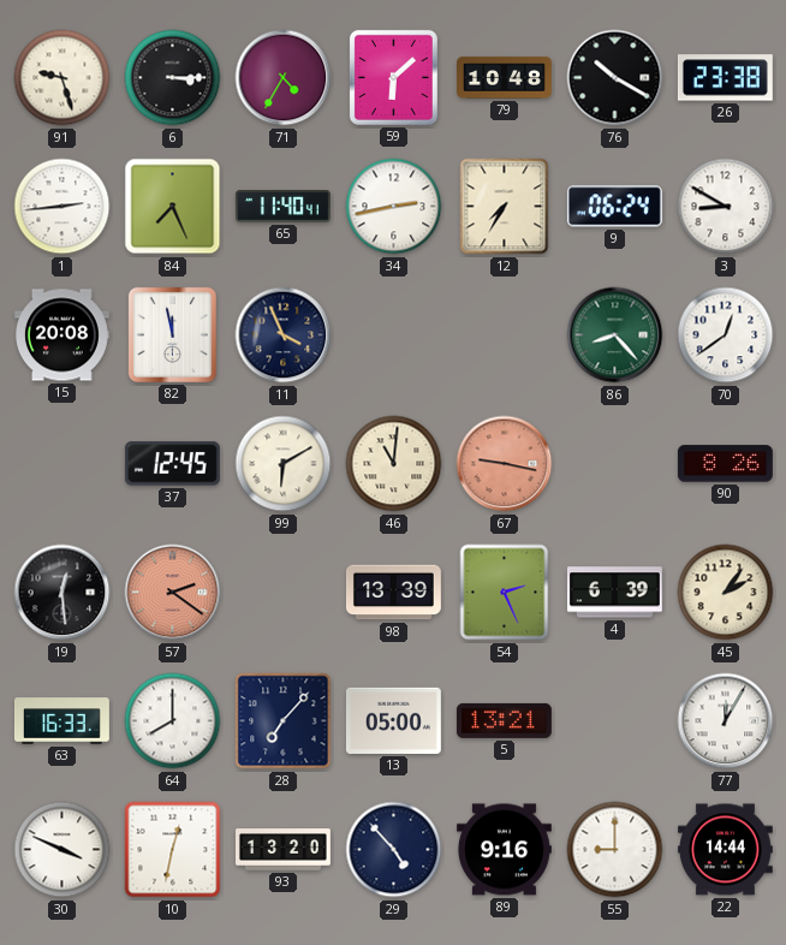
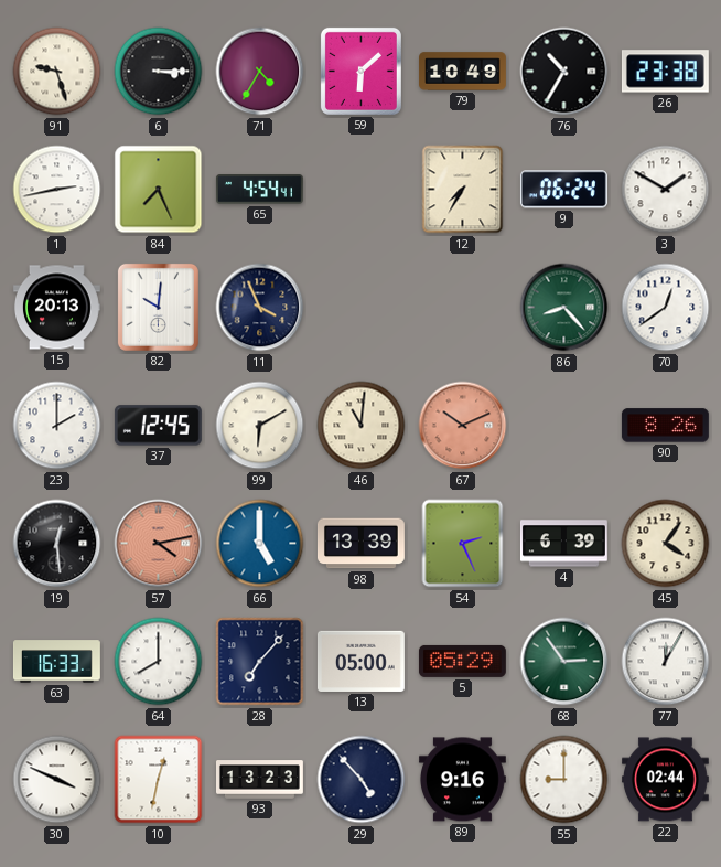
79: 10:48 -> 10:49 (463, 72)
76: 10:20 -> 10:35 (564, 72)
1: 2:44 -> 2:43 (57, 190)
65: 11:40 -> 4:54 (259, 190)
34: 2:43 -> none (394, 207)
3: 8:50 -> 1:50 (666, 190)
15: 20:08 -> 20:13 (56, 308)
82: 11:58 -> 10:01 (158, 307)
23: none -> 2:00 (57, 426)
67: 9:17 -> 10:11 (463, 426)
57: 2:21 -> 4:13 (159, 544)
66: none -> 5:00 (260, 544)
45: 2:06 -> 4:06 (666, 544)
5: 13:21 -> 05:29 (462, 661)
68: none -> 2:54 (564, 662)
93: 13:20 -> 13:23 (260, 780)
22: 14:44 -> 02:44 (665, 780)
